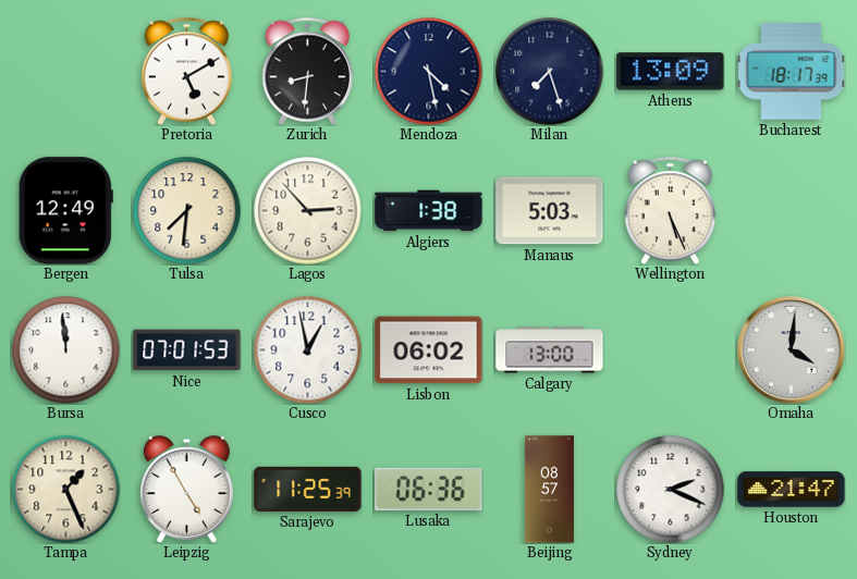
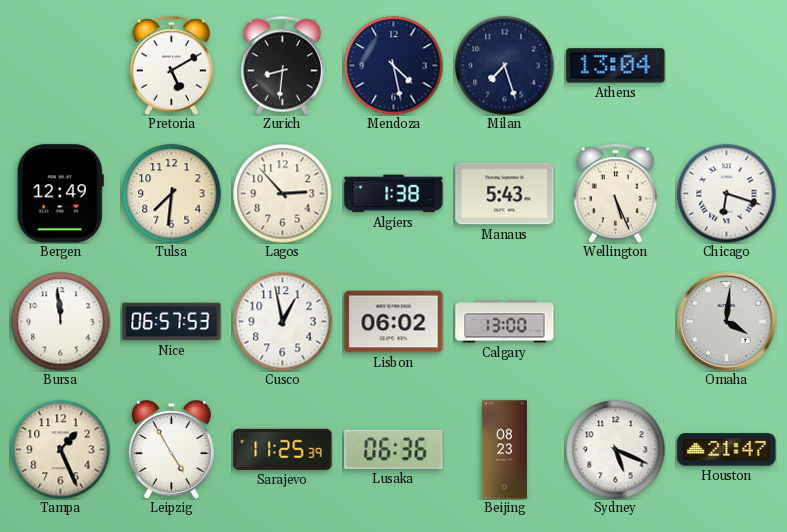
Athens: 13:09 -> 13:04 (616, 66)
Bucharest: 18:17 -> none (791, 72)
Manaus: 5:03 -> 5:43 (505, 194)
Chicago: none -> 6:18 (727, 194)
Nice: 07:01 -> 06:57 (172, 322)
Beijing: 08:57 -> 08:23 (504, 450)
Sydney: 2:19 -> 5:19 (616, 450)
